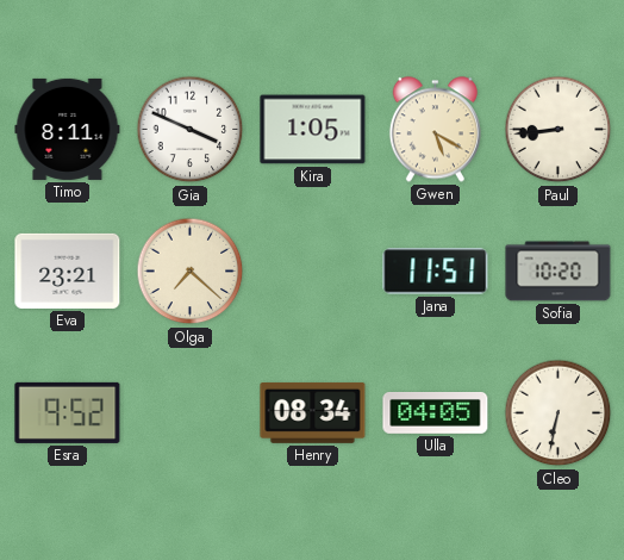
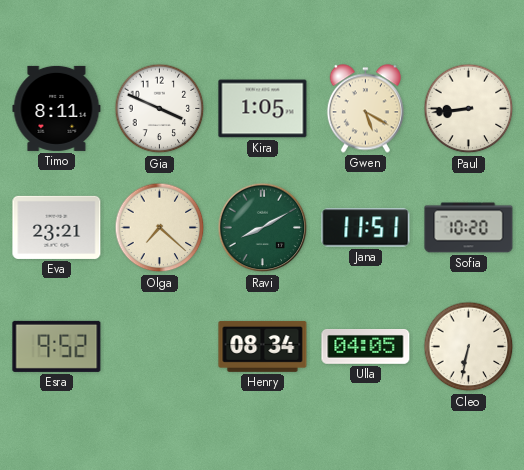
Ravi: none -> 8:10 (263, 228)
